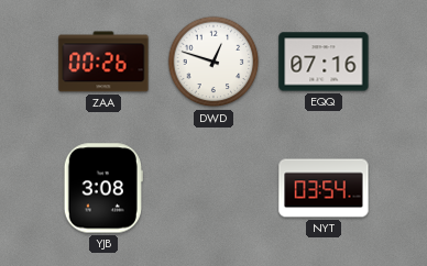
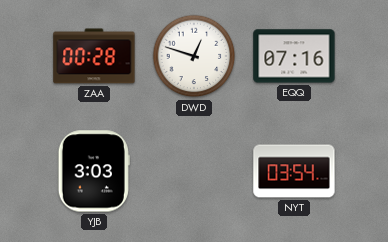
ZAA: 00:26 -> 00:28 (94, 56)
YJB: 3:08 -> 3:03 (94, 171)
